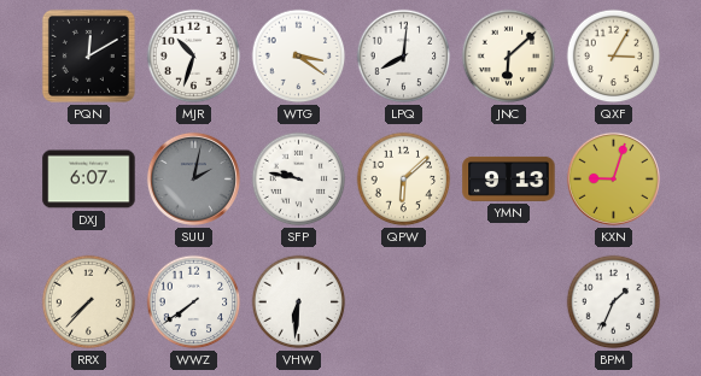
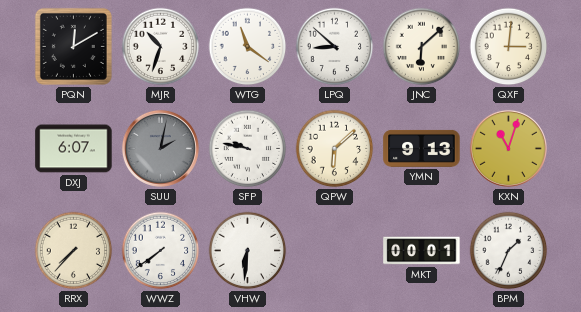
WTG: 3:21 -> 11:21 (248, 47)
LPQ: 8:01 -> 8:52 (335, 47)
QXF: 3:05 -> 3:01 (509, 47)
KXN: 9:03 -> 11:03 (508, 148)
MKT: none -> 00:01 (422, 251)
